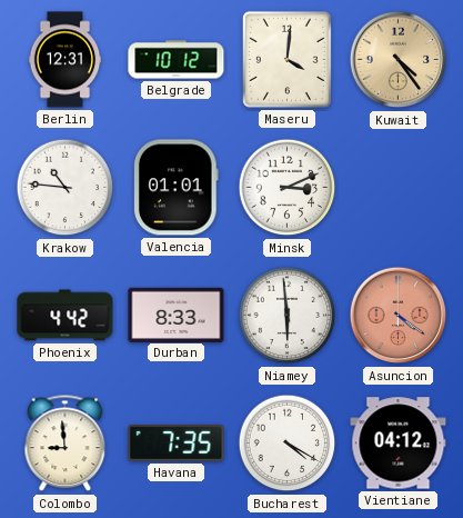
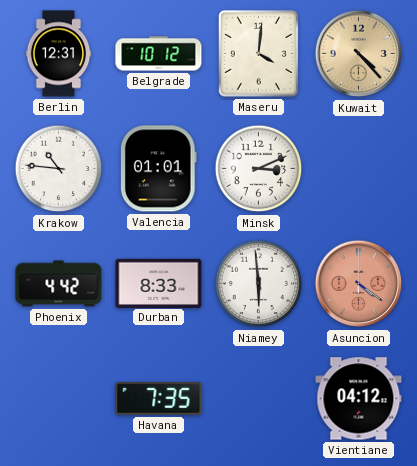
Kuwait: 4:24 -> 4:23 (359, 54)
Colombo: 8:59 -> none (66, 444)
Bucharest: 4:20 -> none (288, 444)
